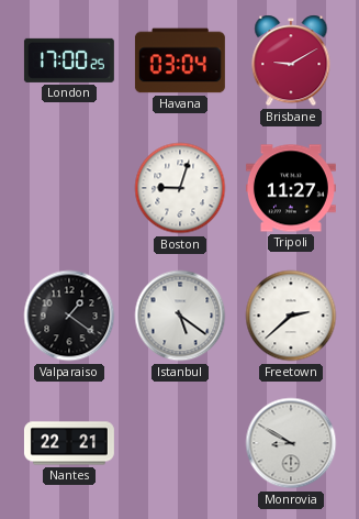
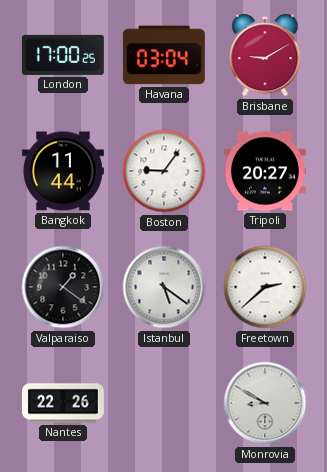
Bangkok: none -> 11:44 (63, 171)
Boston: 9:03 -> 9:06 (164, 171)
Tripoli: 11:27 -> 20:27 (265, 171)
Nantes: 22:21 -> 22:26 (63, 403)
